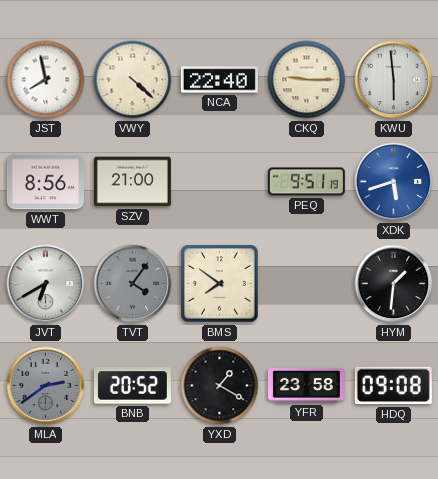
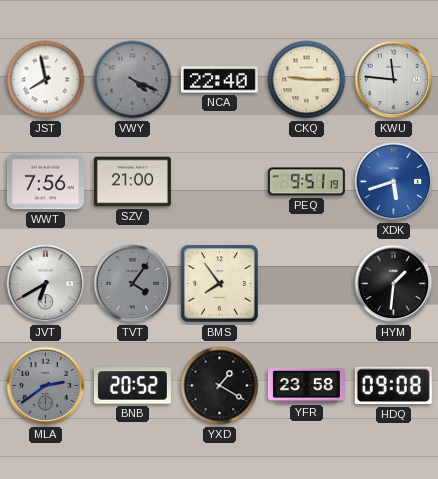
VWY: 4:22 -> 4:19 (133, 80)
VWY dial: cream -> grey (133, 80)
KWU: 5:59 -> 11:46 (394, 80)
WWT: 8:56 -> 7:56 (45, 182)
BMS: 7:51 -> 7:54 (220, 284)
